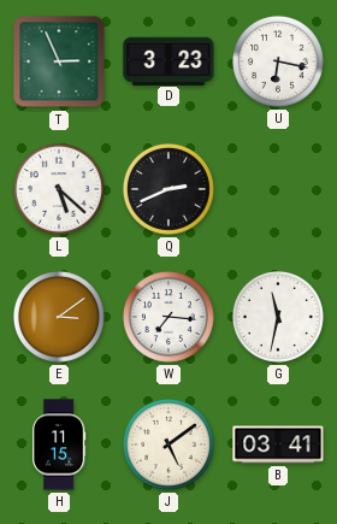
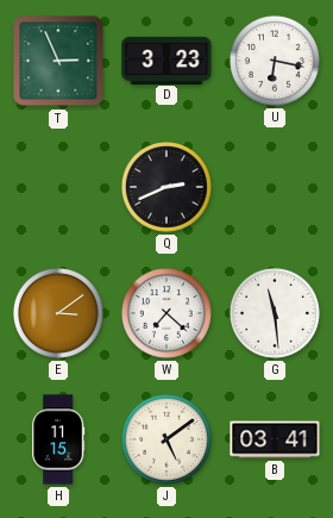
L: 5:22 -> none (59, 189)
W: 7:16 -> 7:22 (166, 313)
G: 11:32 -> 11:29 (275, 313)
